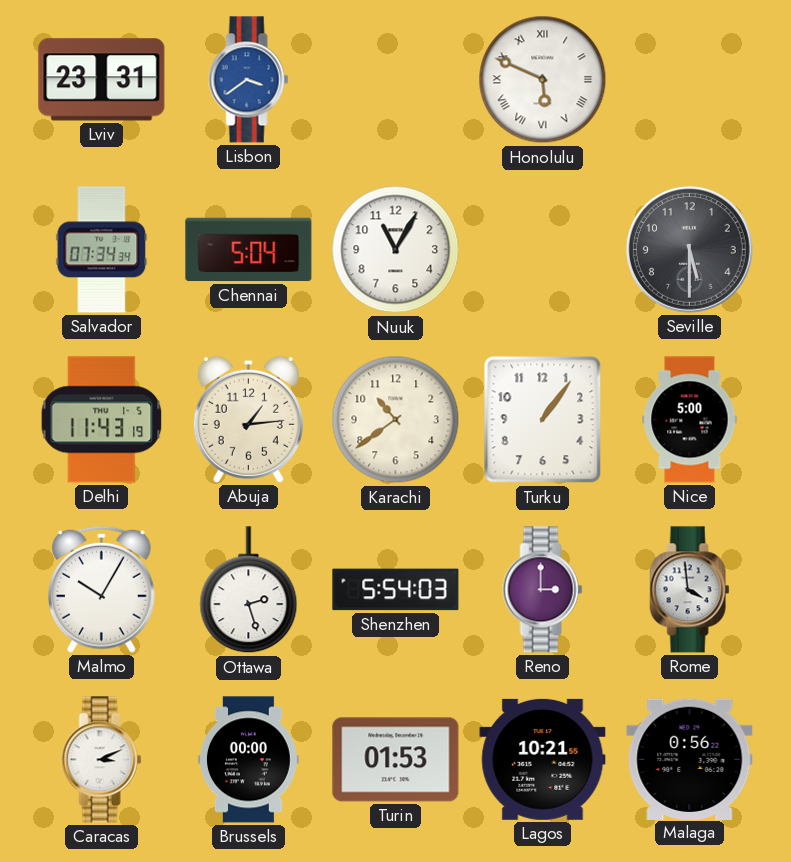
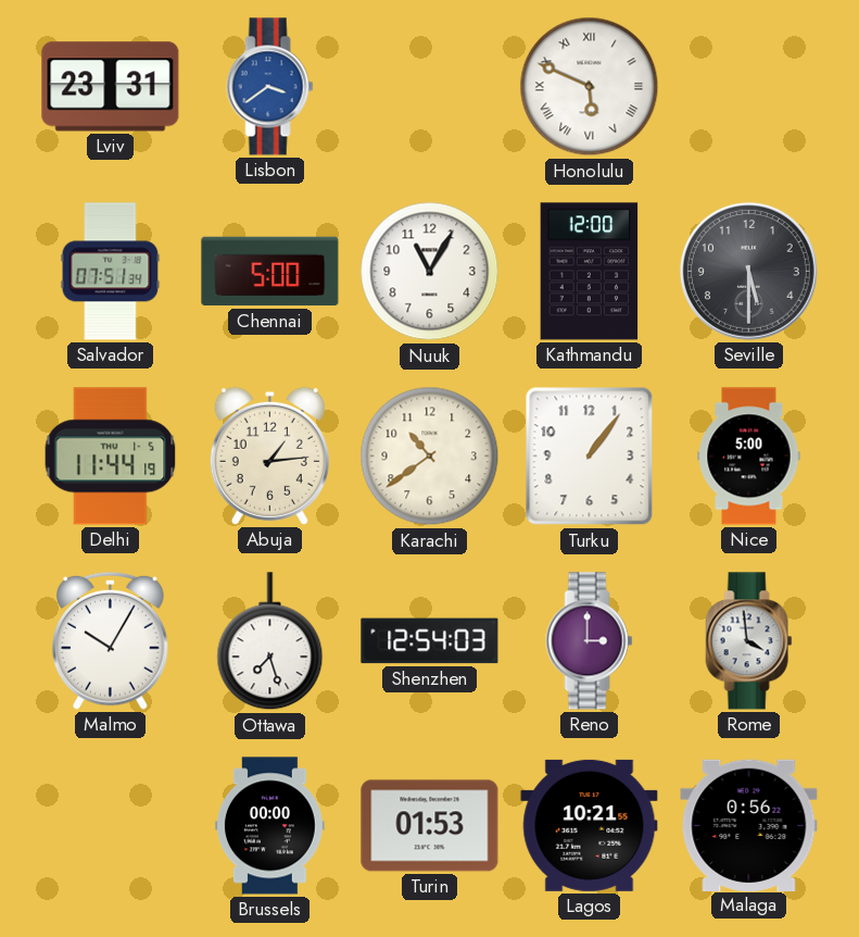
Salvador: 07:34 -> 07:51 (111, 272)
Chennai: 5:04 -> 5:00 (270, 272)
Kathmandu: none -> 12:00 (590, 272)
Delhi: 11:43 -> 11:44 (111, 457)
Ottawa: 2:27 -> 7:27 (270, 641)
Shenzhen: 5:54 -> 12:54 (430, 641)
Caracas: 3:11 -> none (102, 760)
